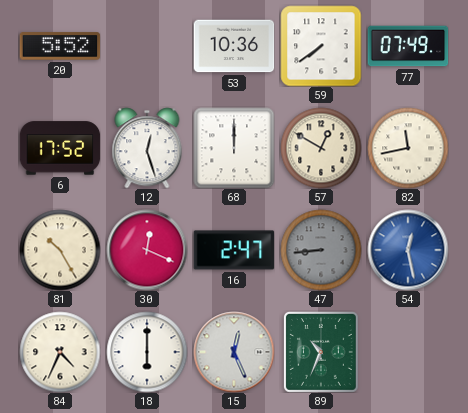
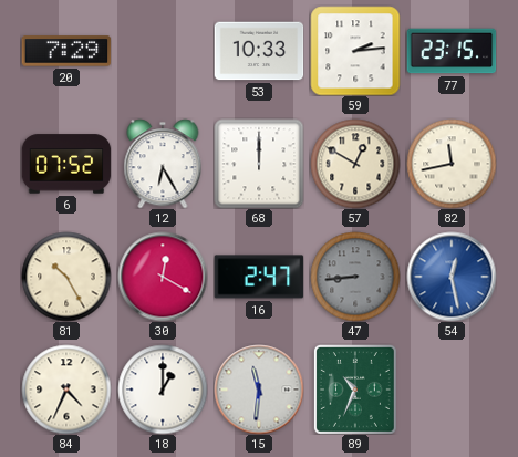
20: 5:52 -> 7:29 (66, 51)
53: 10:36 -> 10:33 (259, 51)
59: 7:39 -> 2:14 (355, 51)
77: 07:49 -> 23:15 (452, 51)
6: 17:52 -> 07:52 (66, 164)
12: 12:27 -> 6:25 (163, 164)
30: 12:19 -> 12:20 (163, 277)
18: 6:00 -> 1:00 (163, 390)
15: 12:26 -> 11:31 (259, 390)
